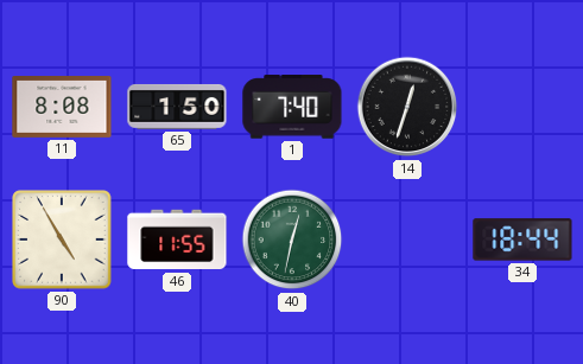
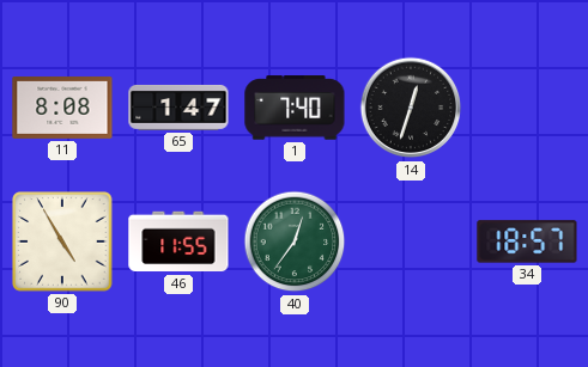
65: 1:50 -> 1:47 (178, 108)
40: 12:32 -> 12:36 (295, 241)
34: 18:44 -> 18:57 (527, 241)
